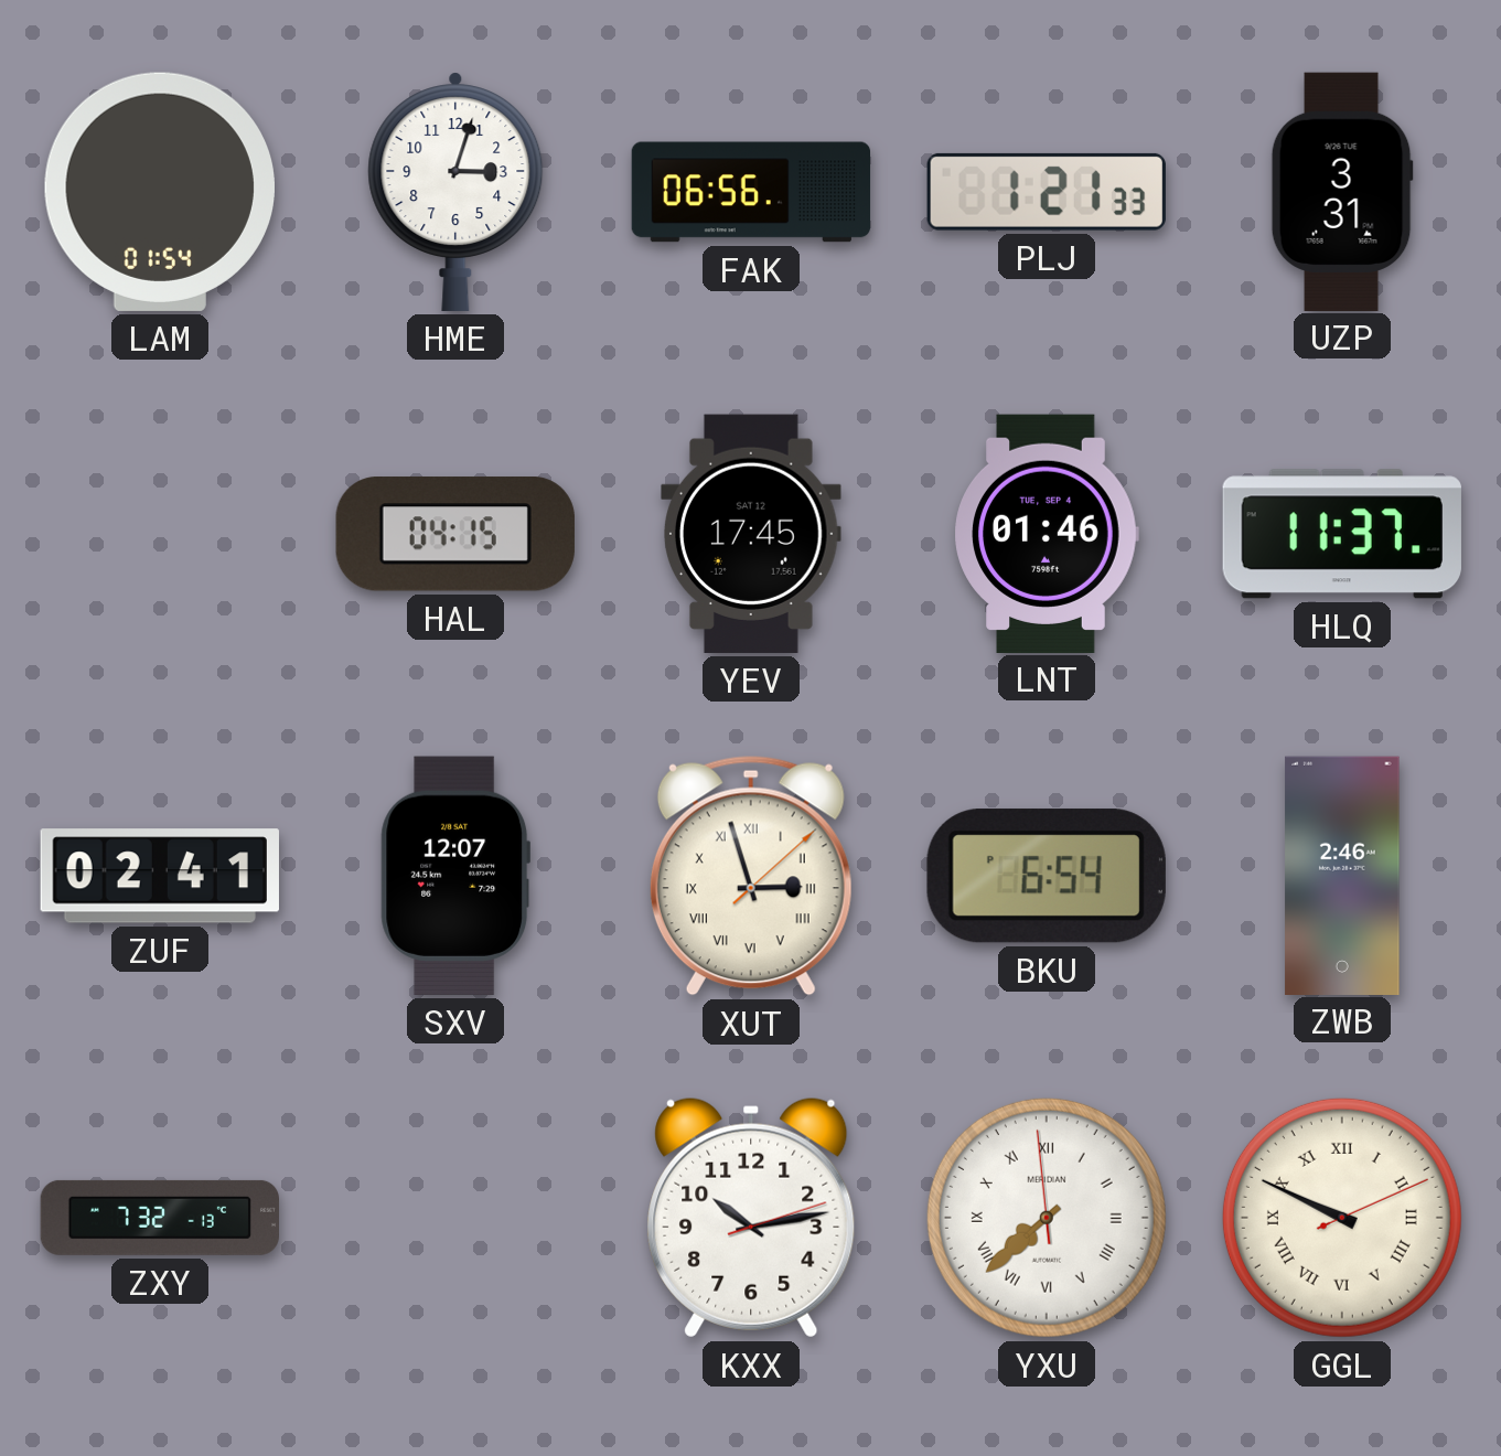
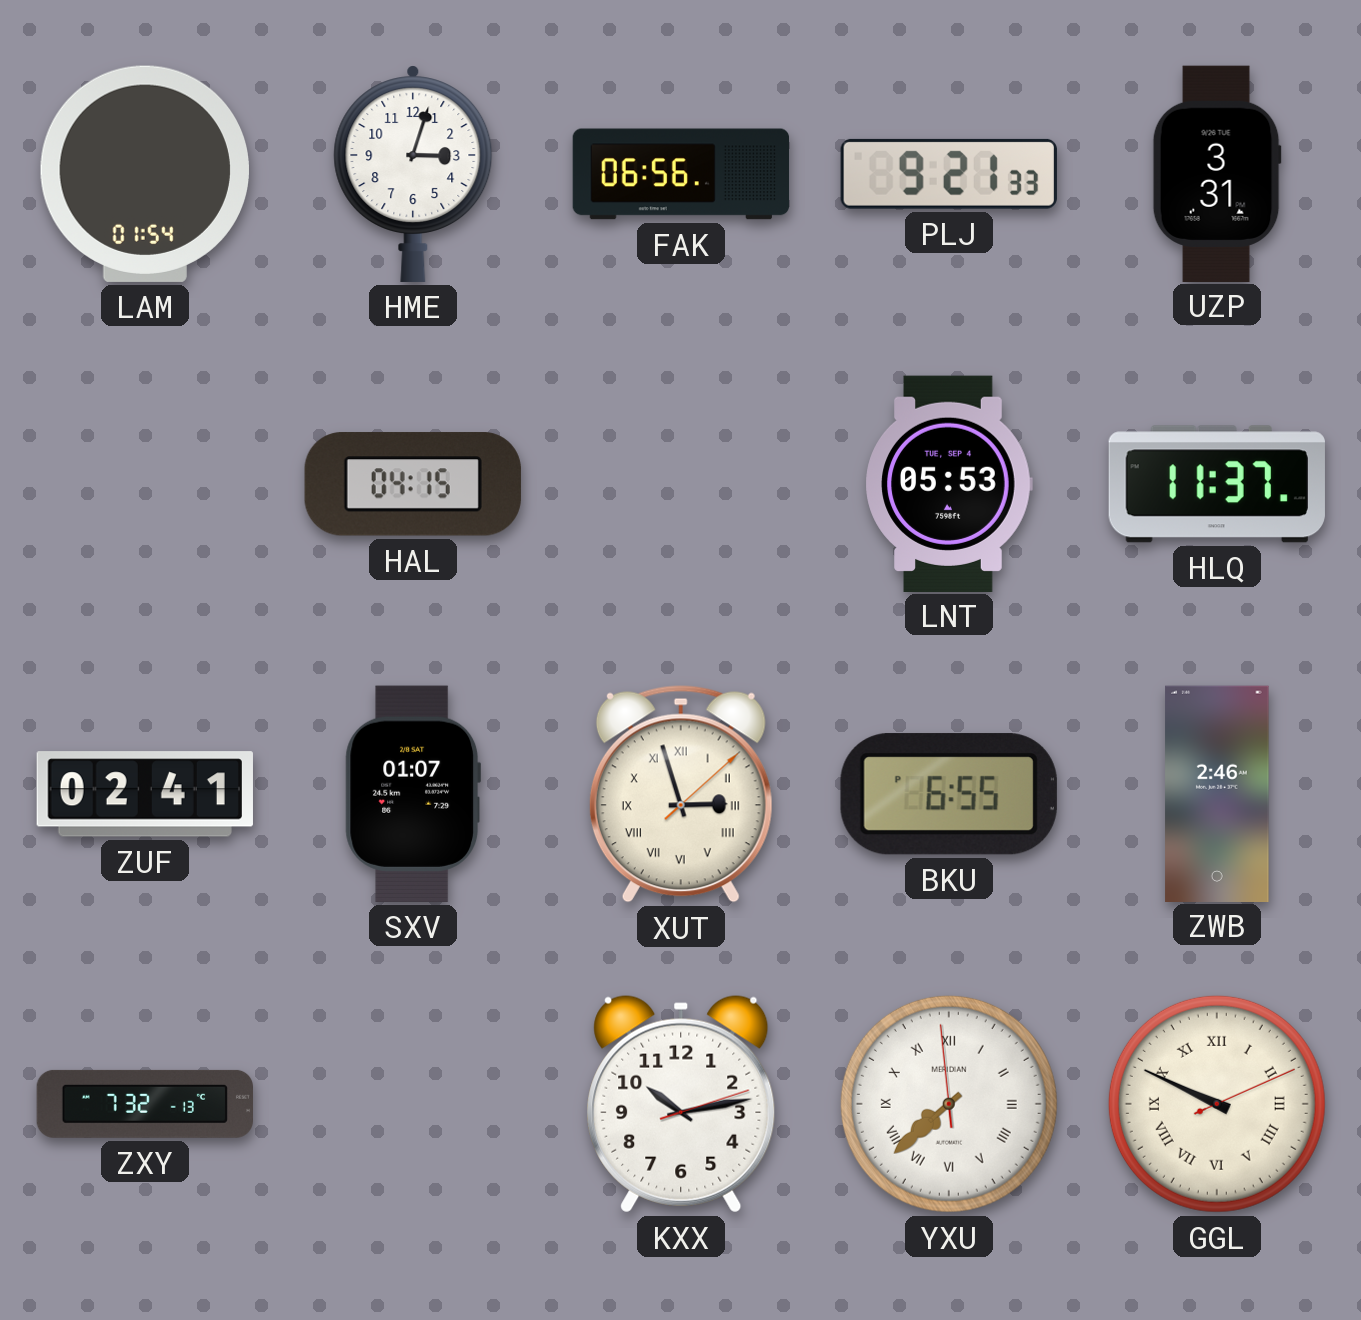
PLJ: 1:21 -> 9:21 (949, 174)
YEV: 17:45 -> none (752, 534)
LNT: 01:46 -> 05:53 (949, 483)
SXV: 12:07 -> 01:07 (412, 794)
BKU: 6:54 -> 6:55 (949, 794)
